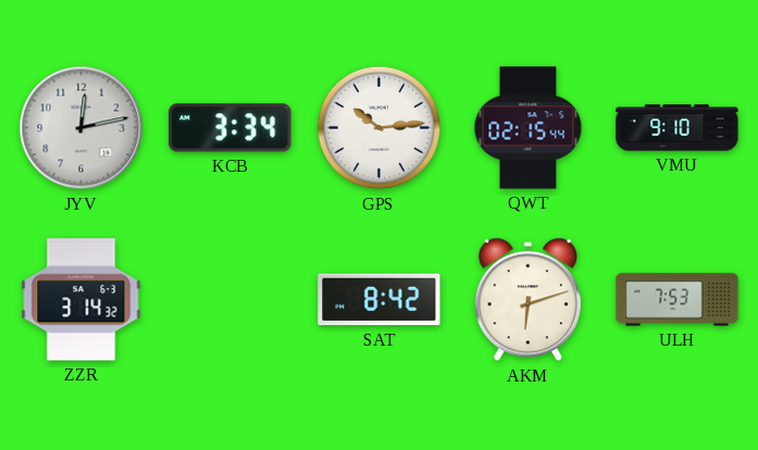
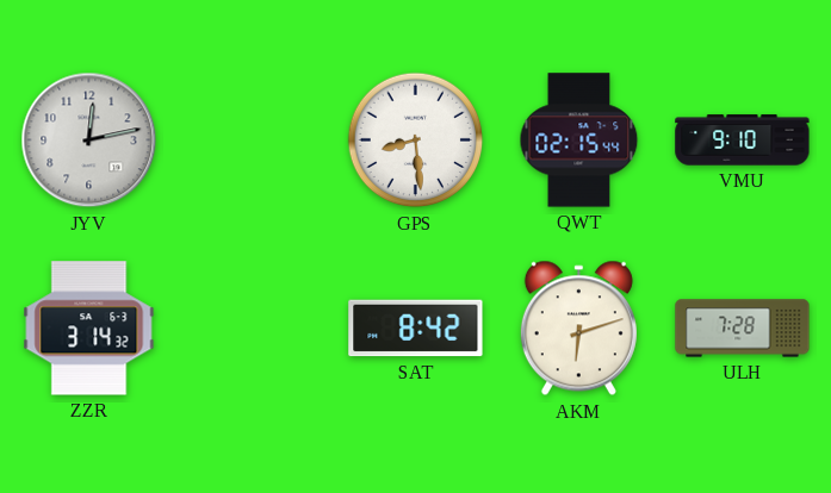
KCB: 3:34 -> none (231, 128)
GPS: 10:14 -> 8:29 (416, 141)
ULH: 7:53 -> 7:28 (743, 329)
